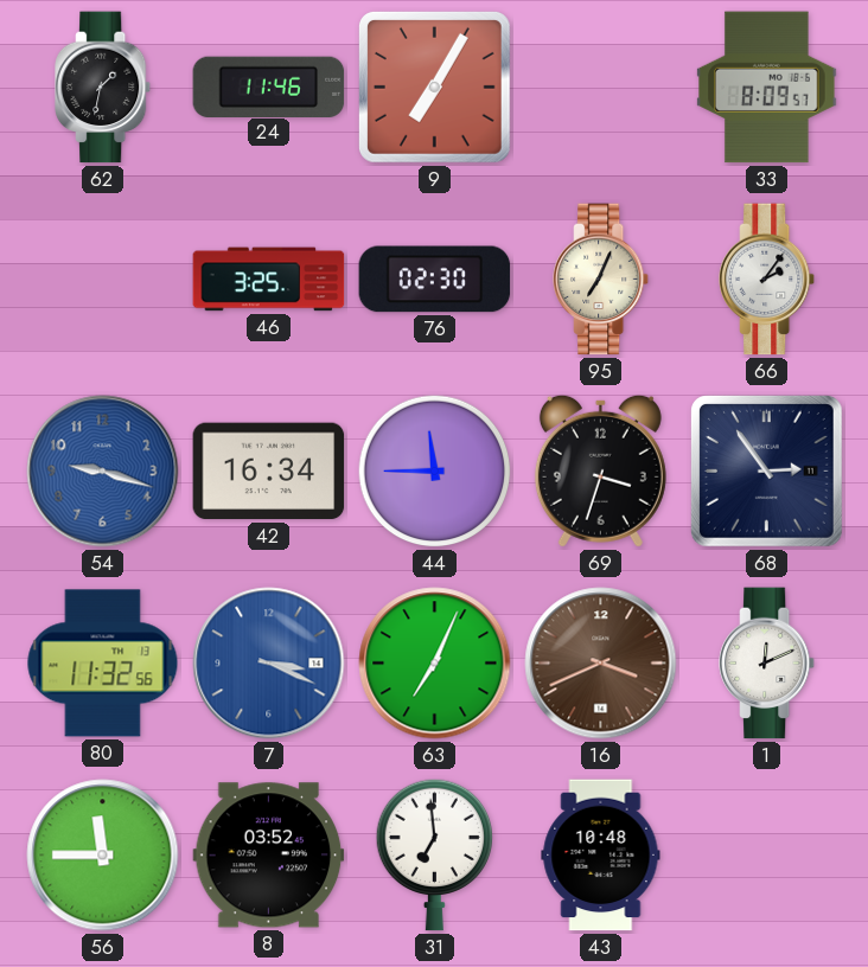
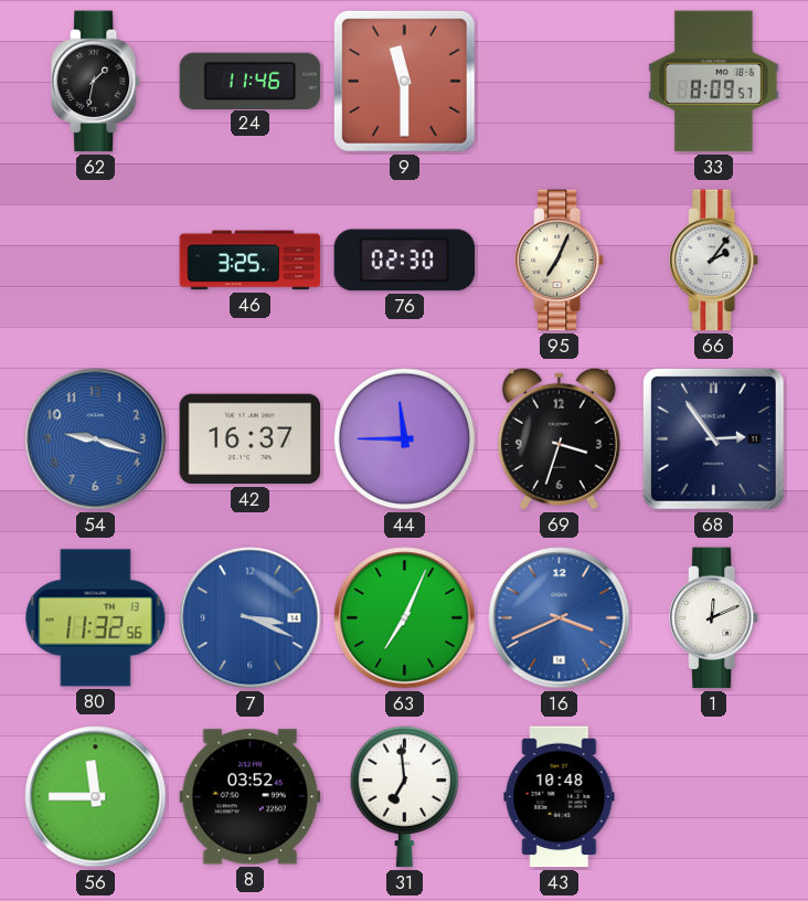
9: 7:05 -> 11:30 (404, 81)
42: 16:34 -> 16:37 (251, 439)
16 dial: brown -> blue (560, 618)
